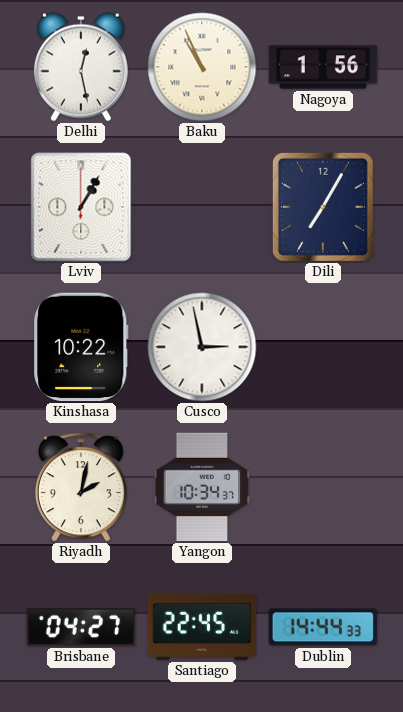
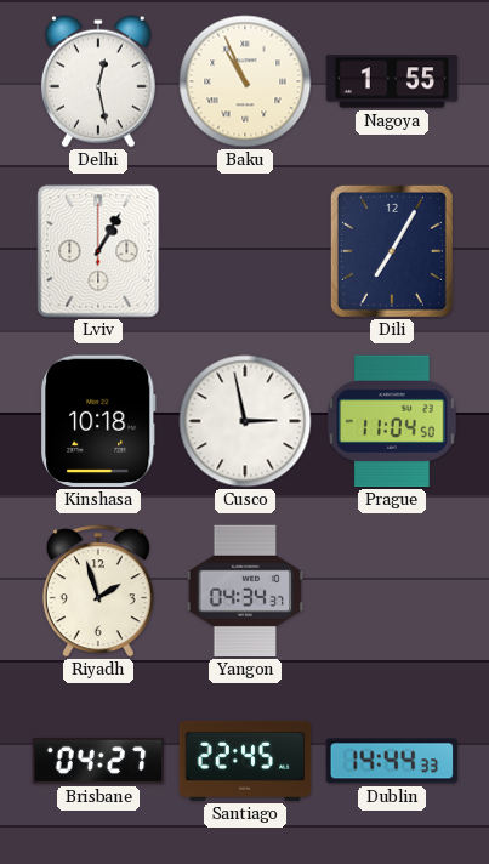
Nagoya: 1:56 -> 1:55 (392, 81)
Kinshasa: 10:22 -> 10:18 (99, 421)
Prague: none -> 11:04 (392, 421)
Riyadh: 2:02 -> 1:57 (98, 591)
Yangon: 10:34 -> 04:34 (245, 591)
